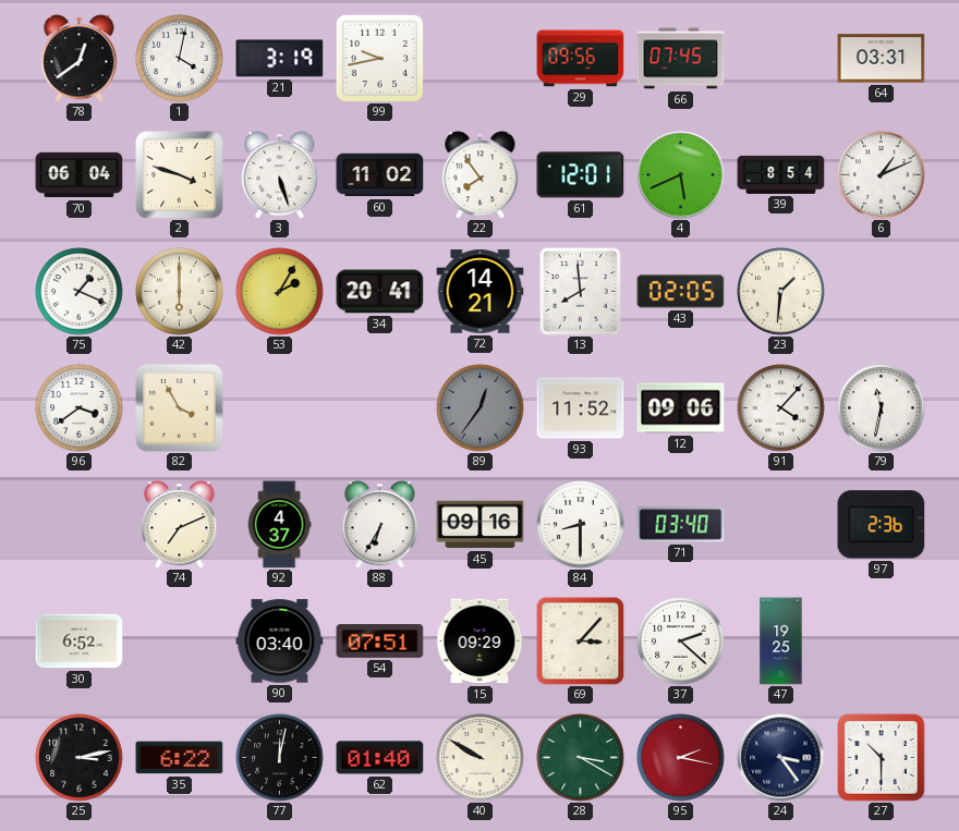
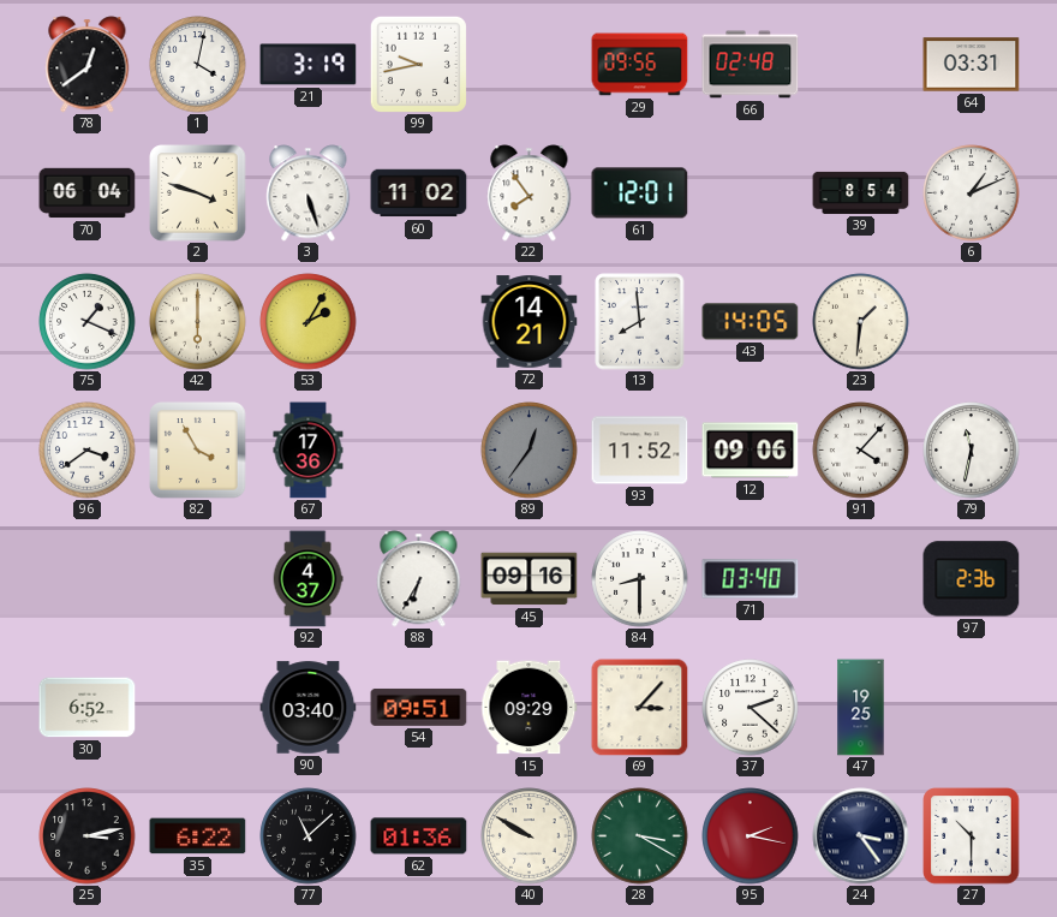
66: 07:45 -> 02:48 (751, 65)
4: 5:41 -> none (681, 175)
34: 20:41 -> none (380, 292)
43: 02:05 -> 14:05 (751, 322)
67: none -> 17:36 (309, 451)
74: 7:11 -> none (180, 525)
54: 07:51 -> 09:51 (419, 707)
77: 12:02 -> 11:08 (309, 836)
62: 01:40 -> 01:36 (419, 836)
